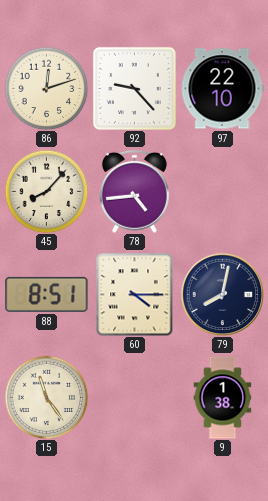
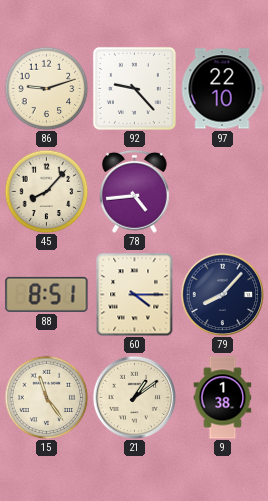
86: 12:12 -> 9:12 (46, 88)
79: 8:02 -> 8:07 (222, 294)
21: none -> 1:09 (134, 397)
